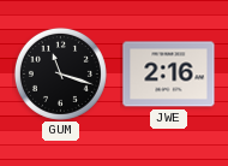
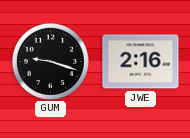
GUM: 11:18 -> 9:18 (50, 61)
